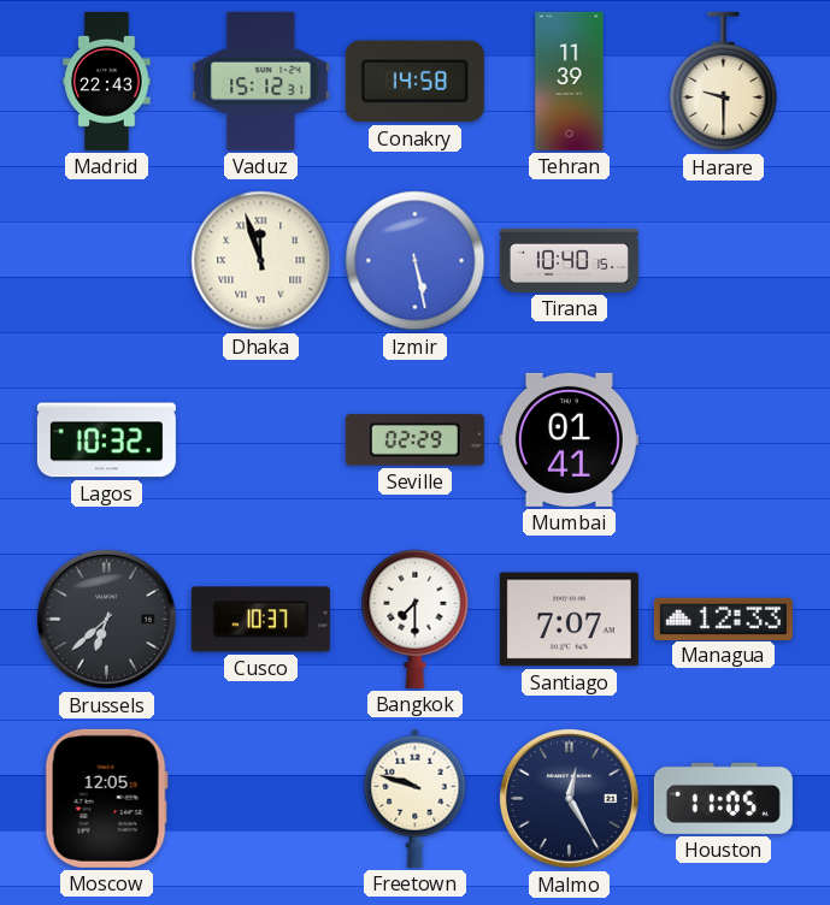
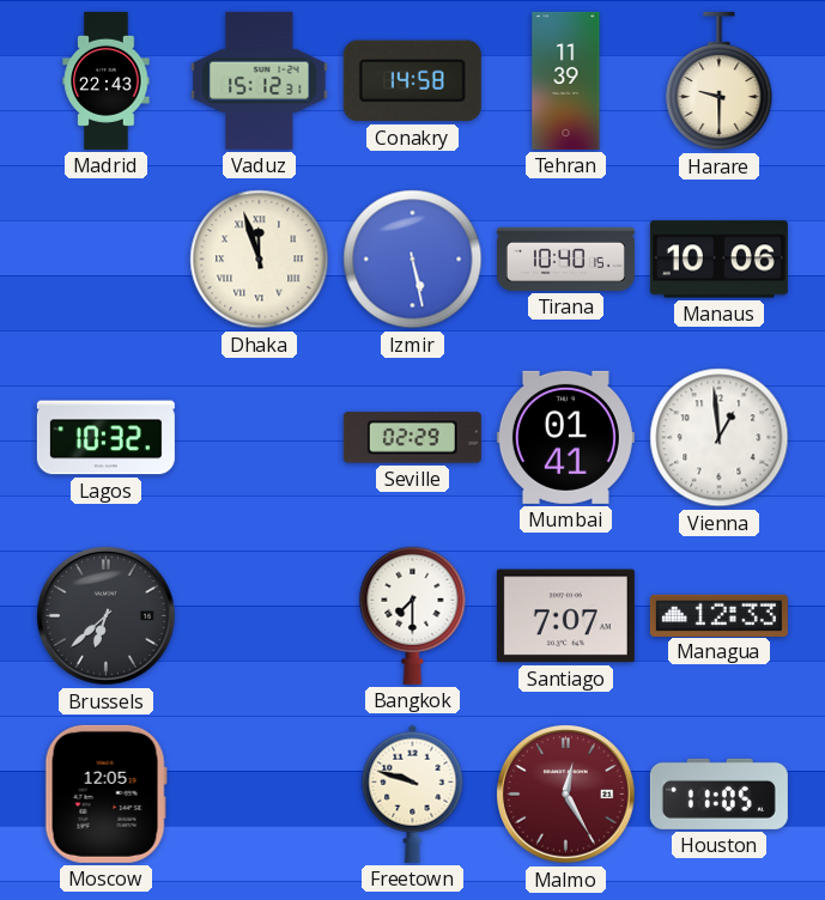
Manaus: none -> 10:06 (718, 260)
Vienna: none -> 12:59 (720, 438)
Cusco: 10:37 -> none (260, 620)
Malmo dial: navy -> burgundy (566, 795)
